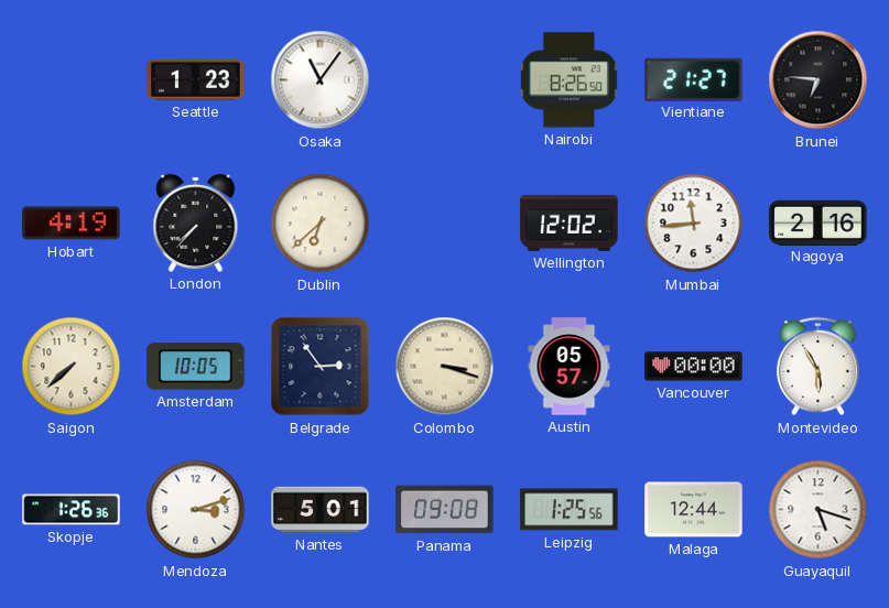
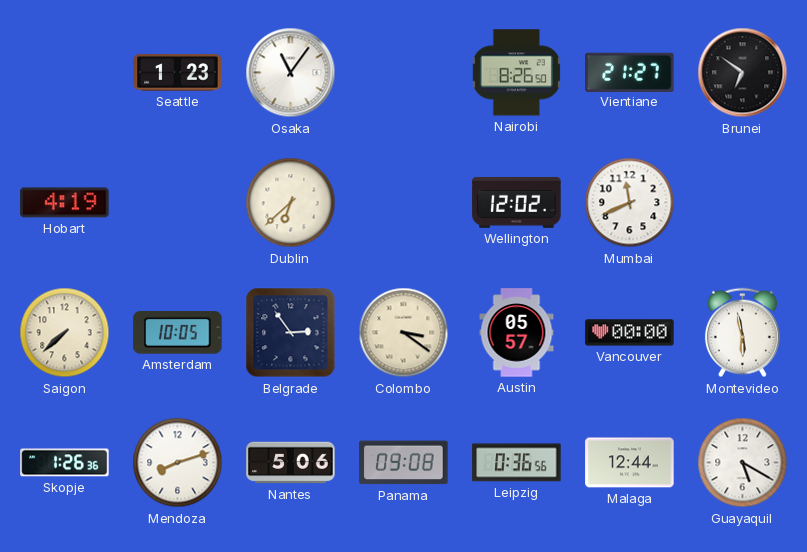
Brunei: 6:46 -> 6:51 (743, 73)
London: 7:37 -> none (196, 222)
Mumbai: 11:44 -> 11:41 (630, 203)
Nagoya: 2:16 -> none (818, 222)
Colombo: 3:18 -> 3:21 (404, 333)
Montevideo: 5:55 -> 5:58 (742, 333)
Mendoza: 3:12 -> 8:12 (178, 463)
Nantes: 5:01 -> 5:06 (291, 463)
Leipzig: 1:25 -> 0:36 (517, 463)
Guayaquil: 5:18 -> 5:20 (743, 463)
